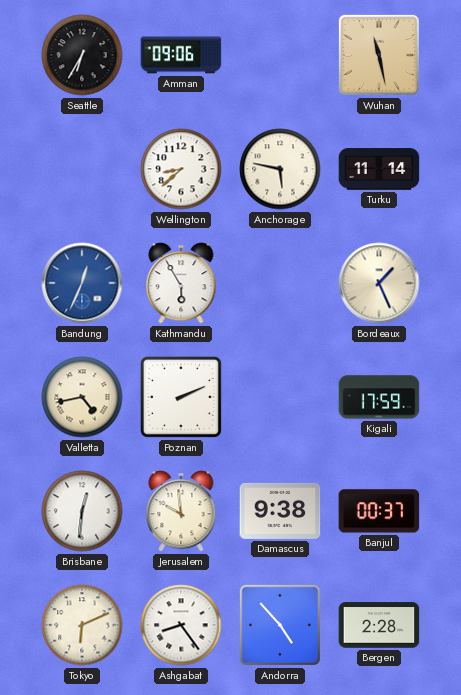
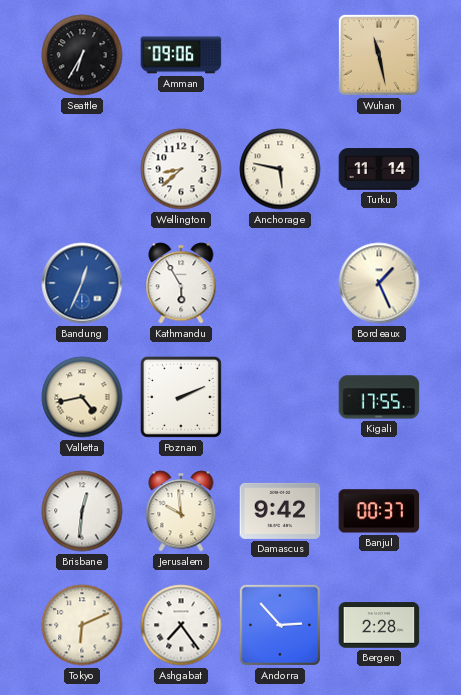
Kigali: 17:59 -> 17:55 (379, 397)
Damascus: 9:38 -> 9:42 (280, 511)
Ashgabat: 8:24 -> 7:24 (181, 625)
Andorra: 4:53 -> 2:53 (280, 625)
